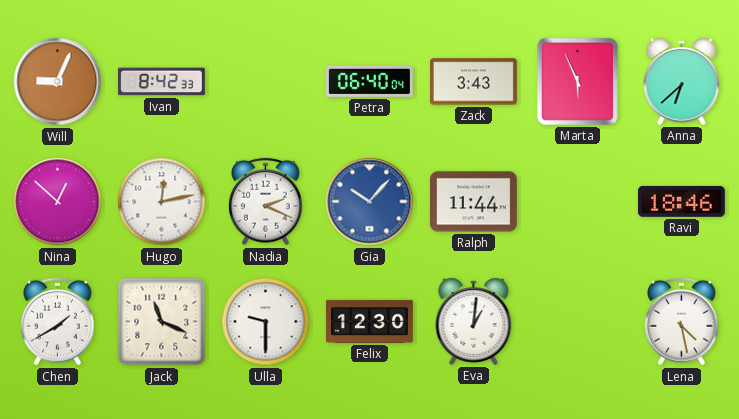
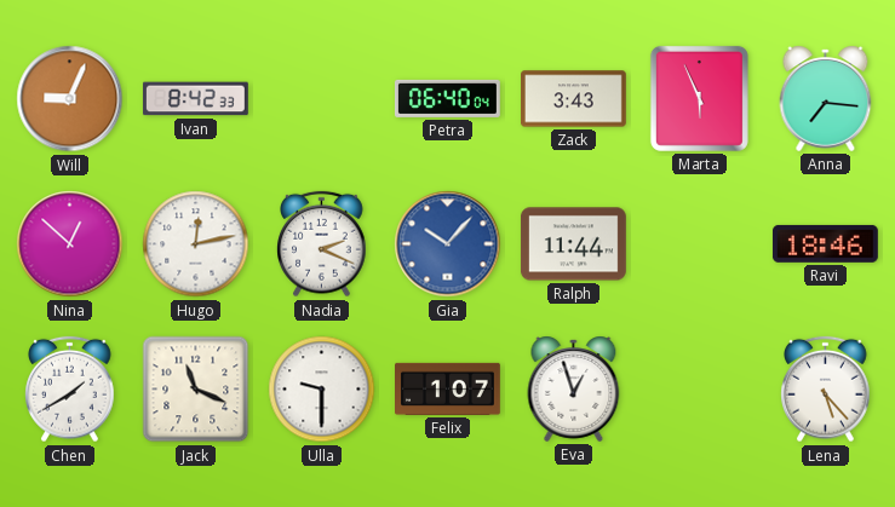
Anna: 6:38 -> 7:16 (826, 98)
Felix: 12:30 -> 1:07 (448, 388)
Eva: 1:01 -> 12:57 (574, 388)
Lena: 4:28 -> 5:23 (826, 390)
